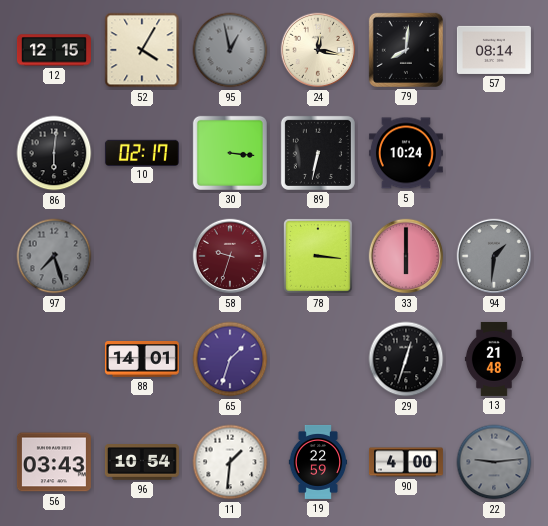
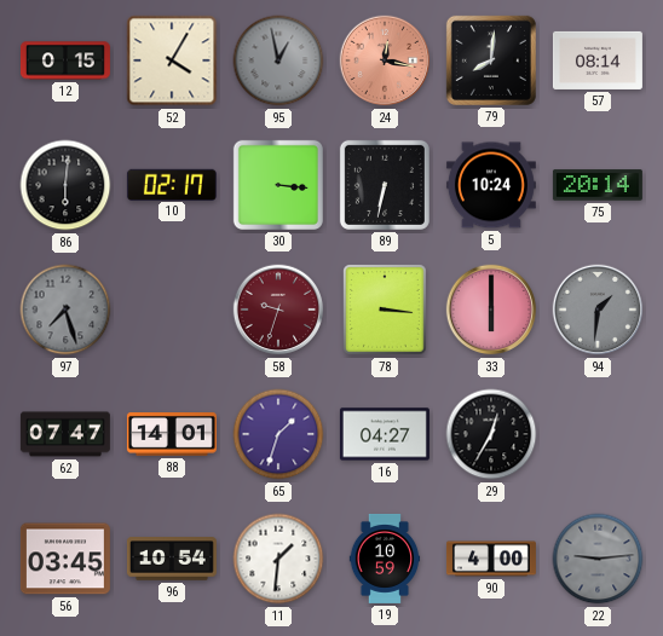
12: 12:15 -> 0:15 (65, 60)
24 dial: cream -> salmon (385, 60)
75: none -> 20:14 (598, 185)
62: none -> 07:47 (65, 434)
16: none -> 04:27 (385, 434)
29: 12:33 -> 12:35 (491, 434)
13: 21:48 -> none (494, 359)
56: 03:43 -> 03:45 (65, 559)
19: 22:59 -> 10:59 (385, 559)
